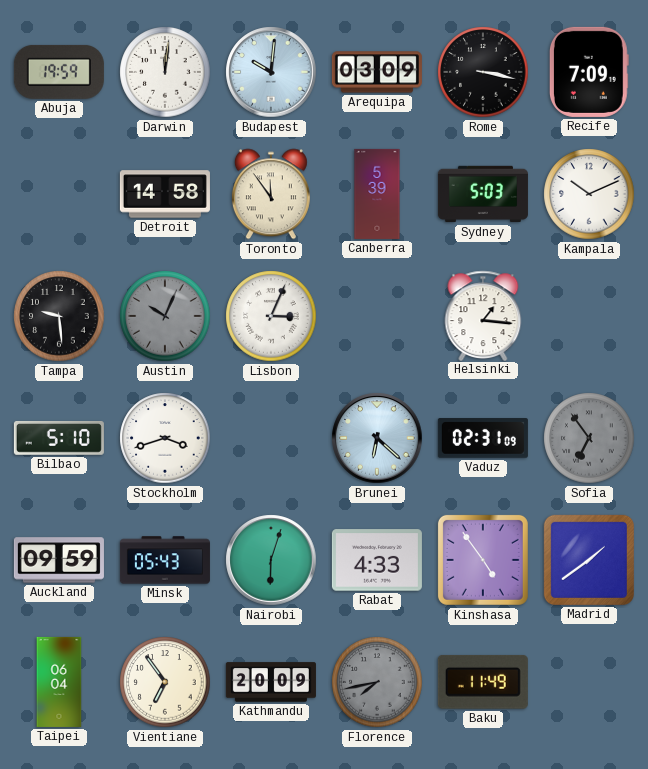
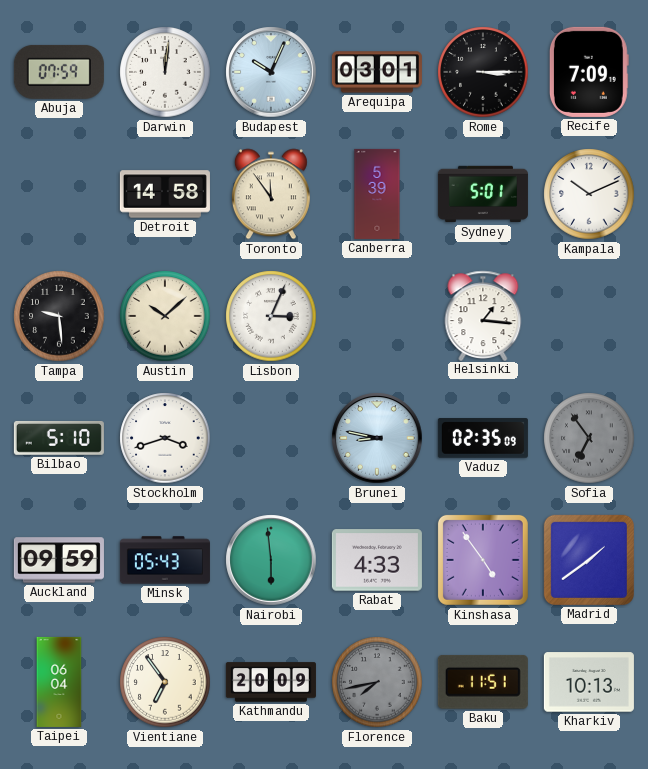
Abuja: 19:59 -> 07:59 (59, 72)
Budapest: 10:01 -> 10:04 (271, 72)
Arequipa: 03:09 -> 03:01 (377, 72)
Rome: 3:17 -> 3:15 (483, 72)
Sydney: 5:03 -> 5:01 (483, 194)
Austin: 10:04 -> 10:08 (165, 316)
Austin dial: grey -> cream (165, 316)
Brunei: 6:22 -> 8:47 (377, 438)
Vaduz: 02:31 -> 02:35 (483, 438)
Nairobi: 6:03 -> 5:59 (271, 560)
Baku: 11:49 -> 11:51 (483, 682)
Kharkiv: none -> 10:13 (589, 682)
